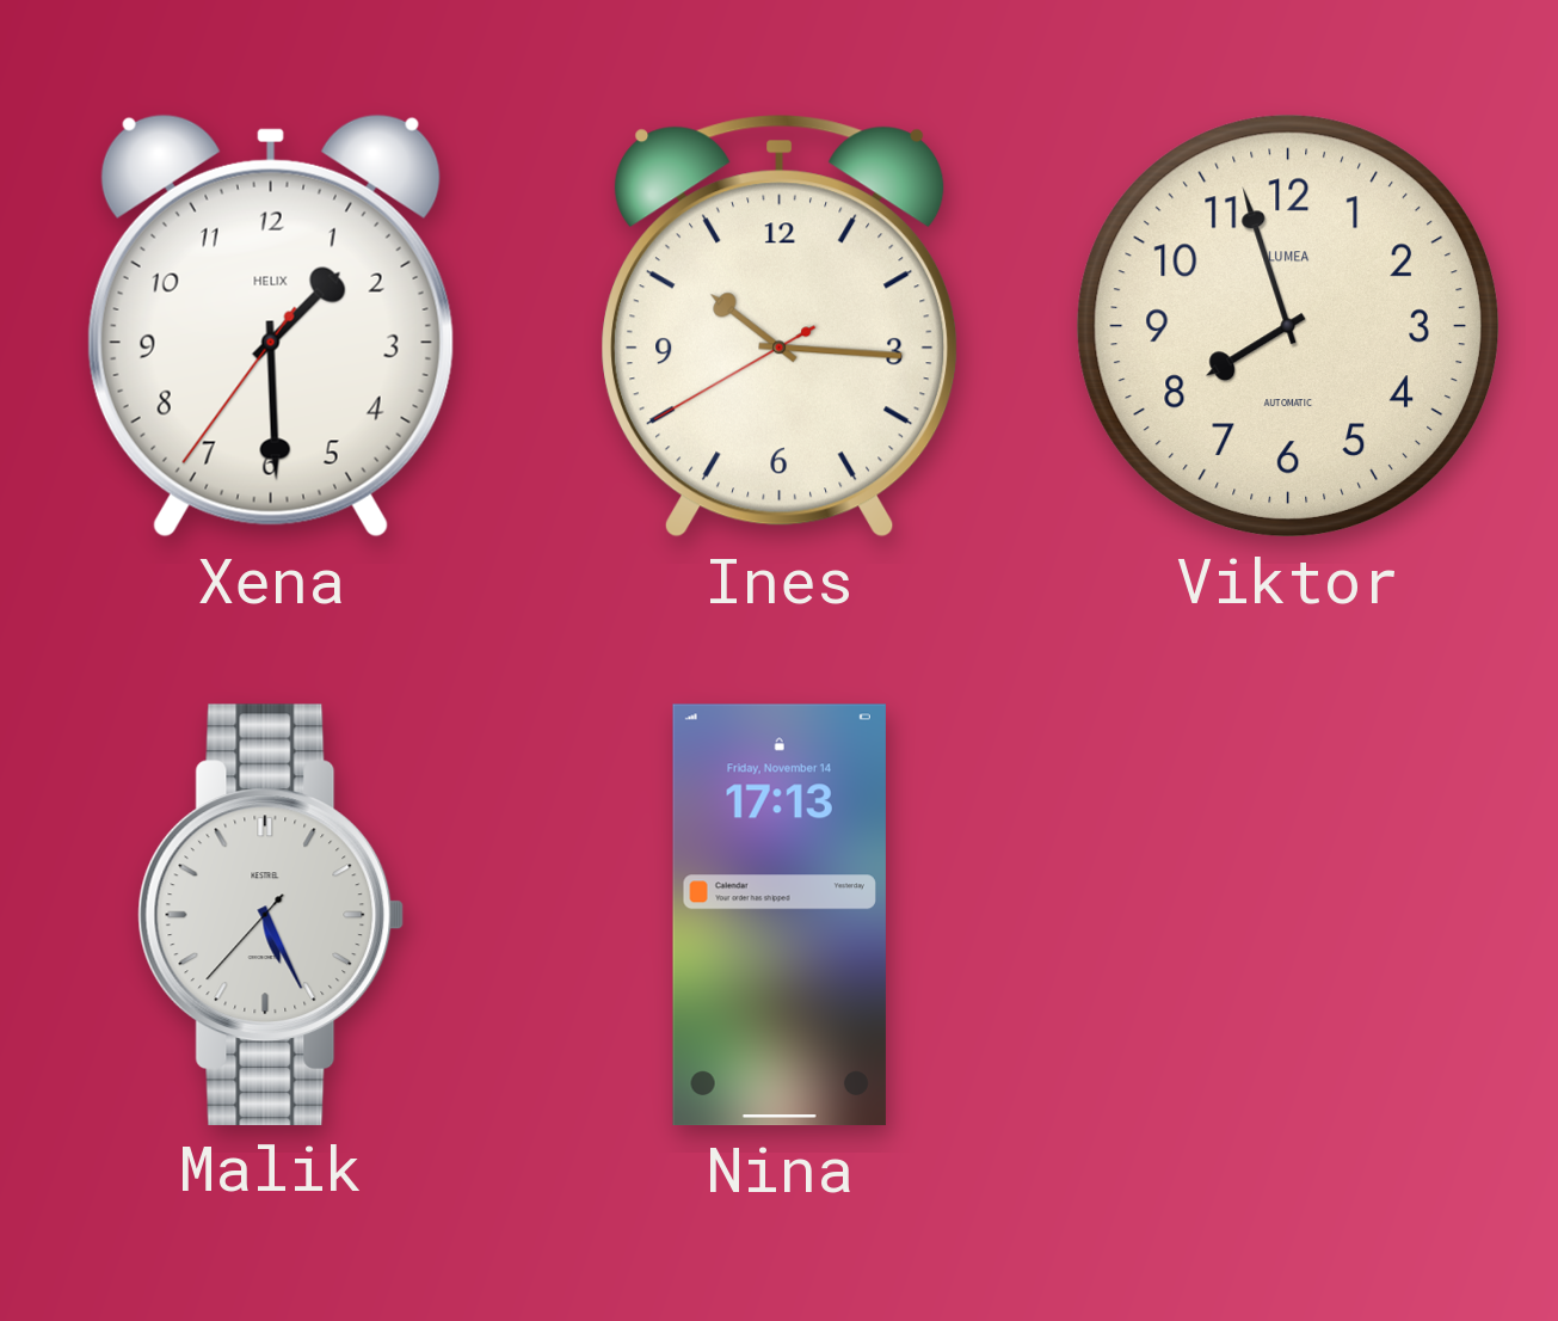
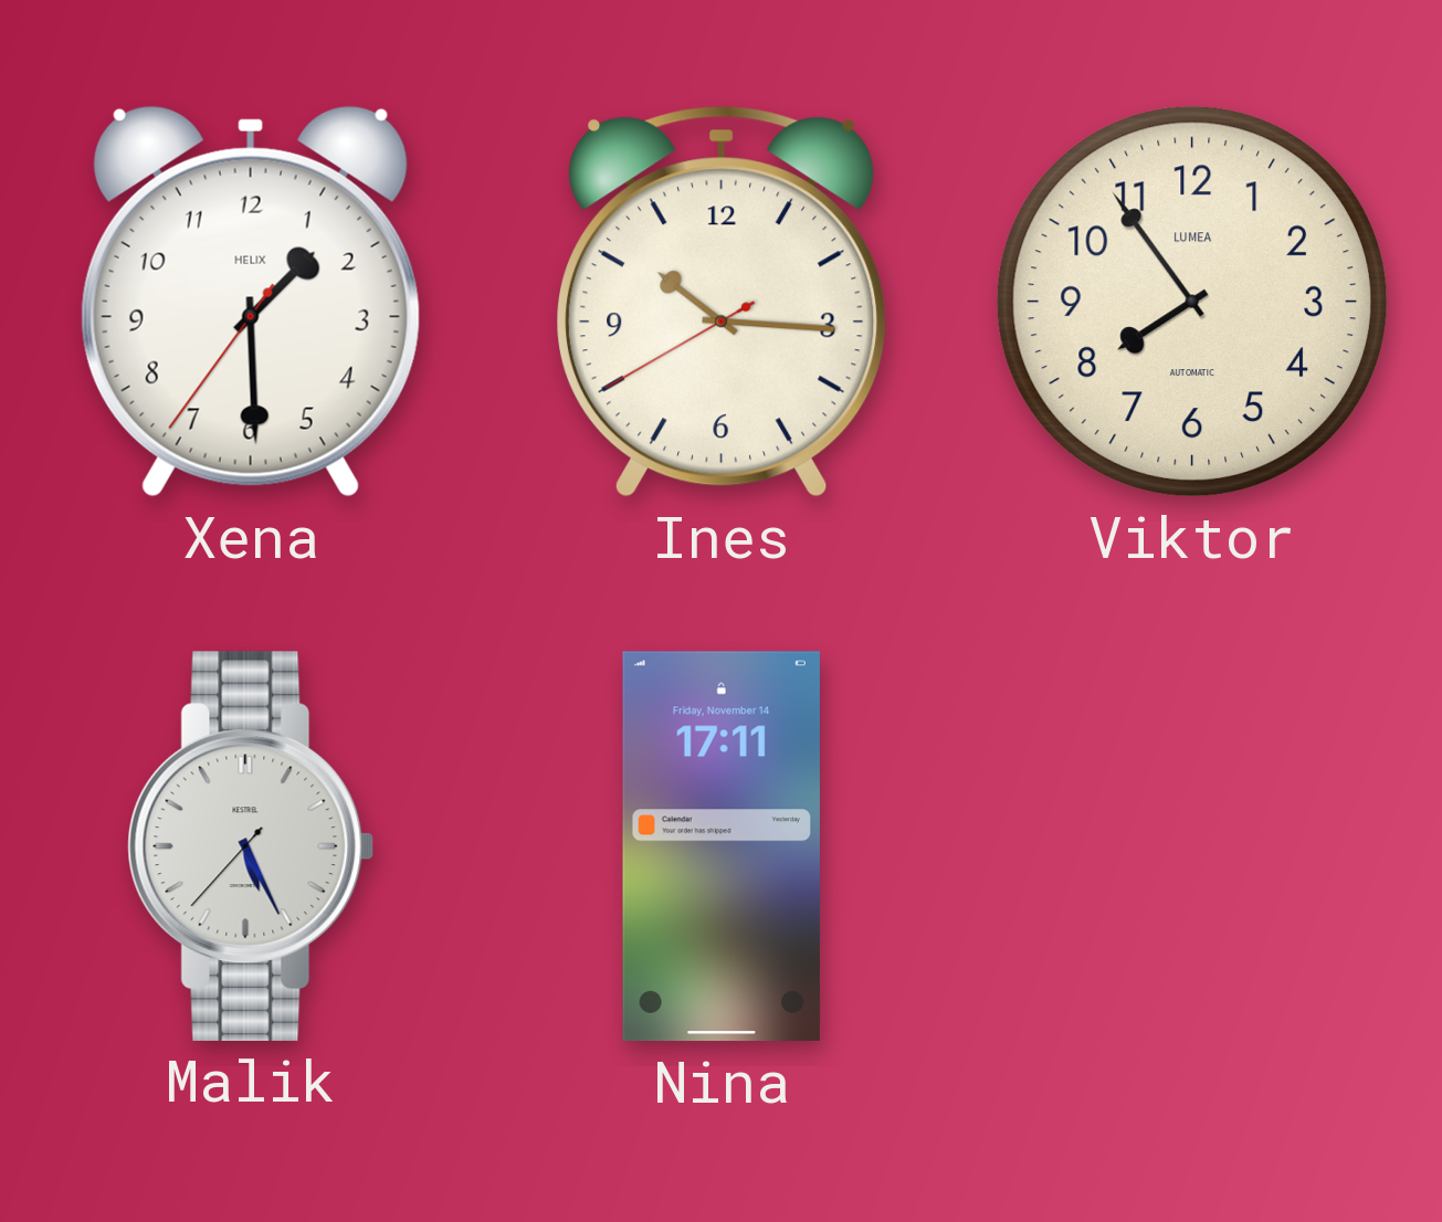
Viktor: 7:57 -> 7:54 (1192, 302)
Nina: 17:13 -> 17:11 (722, 846)
